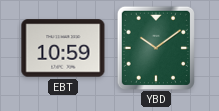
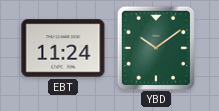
EBT: 10:59 -> 11:24 (63, 48)
